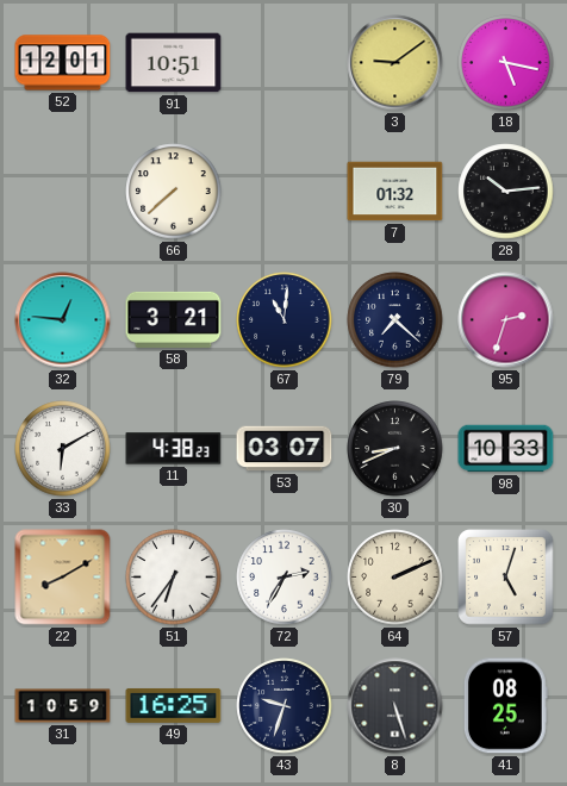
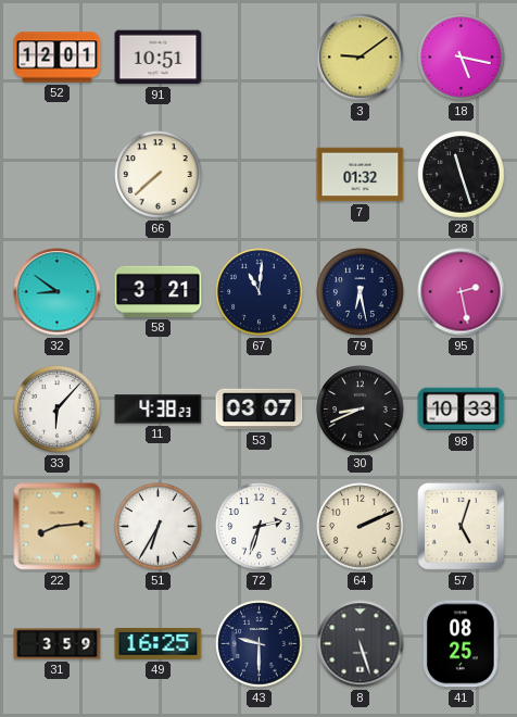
28: 10:14 -> 11:27 (462, 175)
32: 12:46 -> 8:51 (58, 292)
79: 7:22 -> 6:28 (361, 292)
95: 2:33 -> 2:28 (462, 292)
33: 6:10 -> 6:07 (58, 410)
22: 8:10 -> 8:14 (58, 527)
51: 6:36 -> 6:35 (159, 527)
72: 2:35 -> 2:33 (260, 527)
31: 10:59 -> 3:59 (58, 644)
43: 9:33 -> 9:30 (260, 644)
